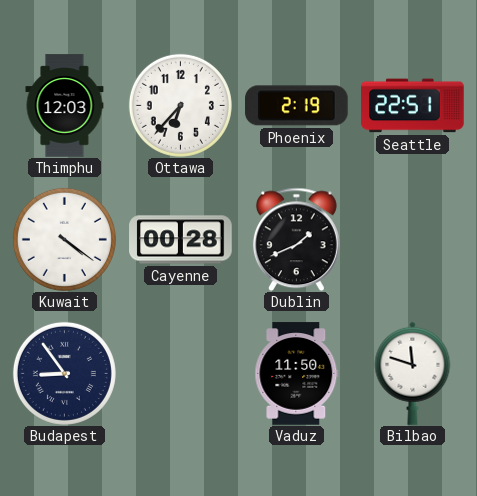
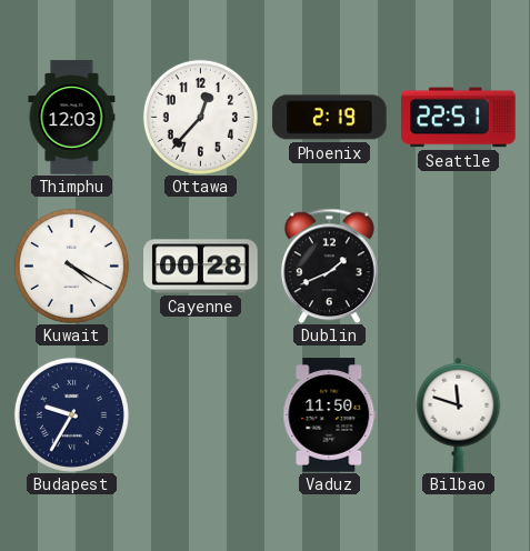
Ottawa: 6:37 -> 12:37 (200, 117)
Kuwait: 4:21 -> 4:20 (71, 266)
Budapest: 8:54 -> 9:35 (71, 414)
